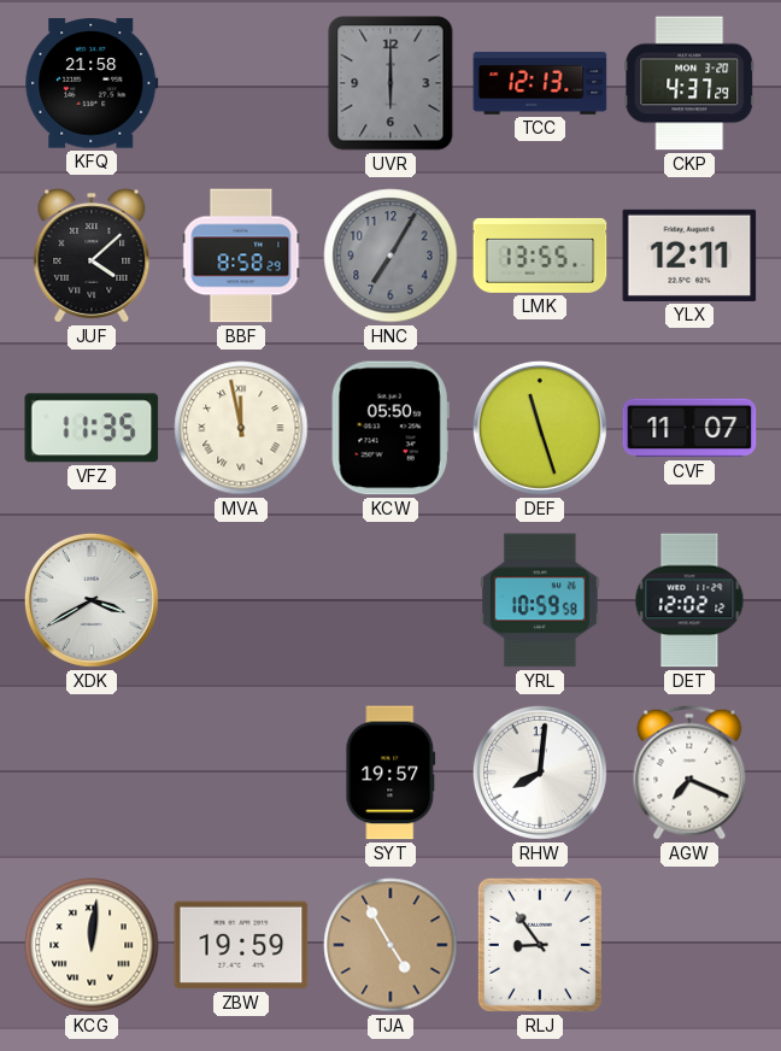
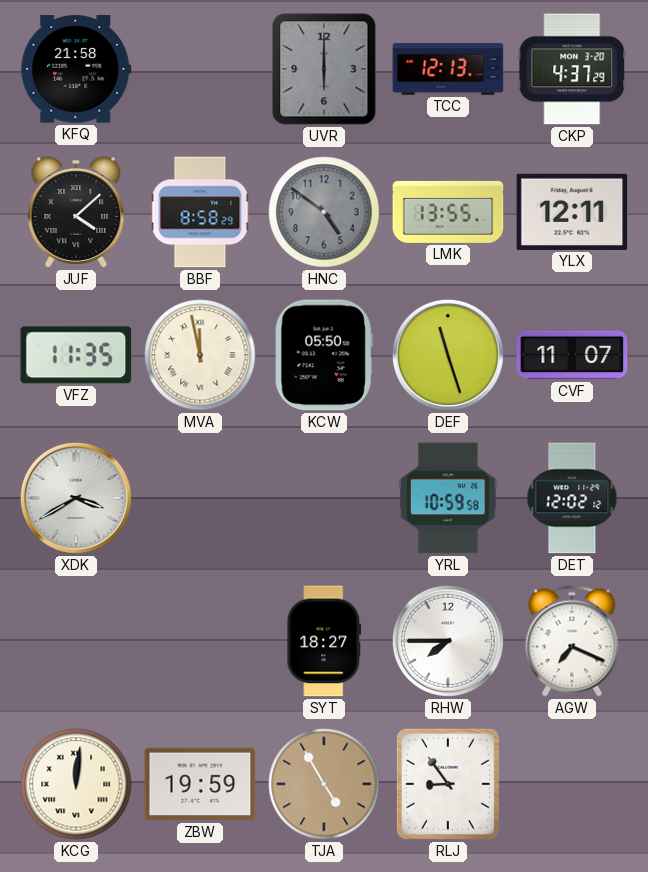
HNC: 7:05 -> 4:51 (324, 212)
SYT: 19:57 -> 18:27 (324, 641)
RHW: 8:01 -> 7:45 (448, 641)
